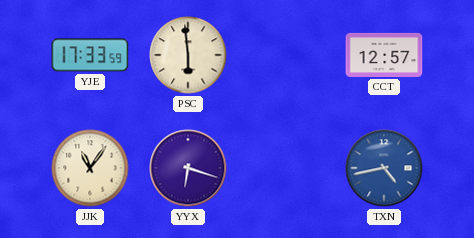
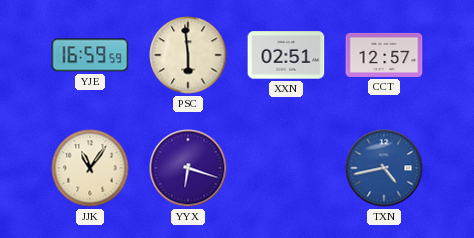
YJE: 17:33 -> 16:59 (90, 55)
XXN: none -> 02:51 (286, 55)
